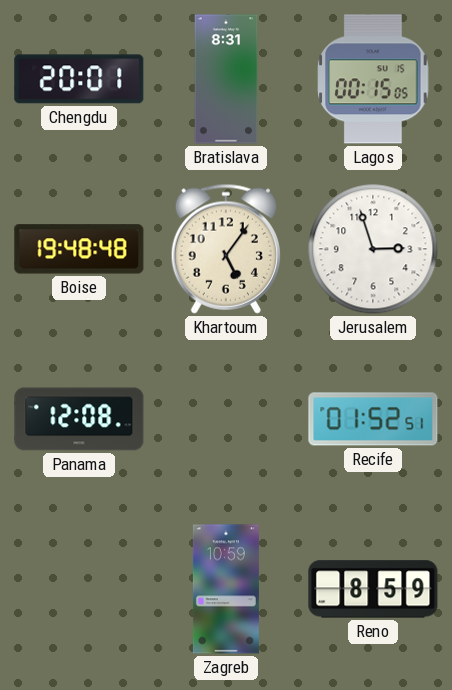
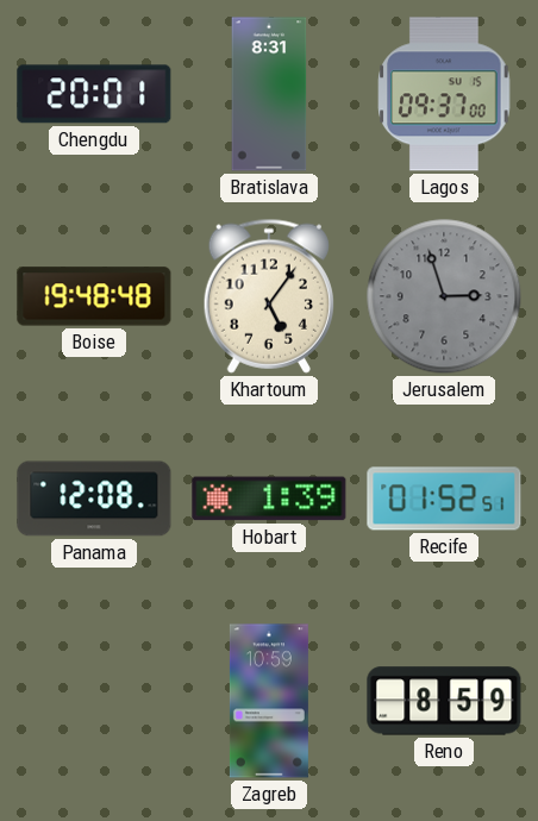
Lagos: 00:15 -> 09:37 (444, 94)
Jerusalem dial: white -> grey (444, 296)
Hobart: none -> 1:39 (269, 499)
